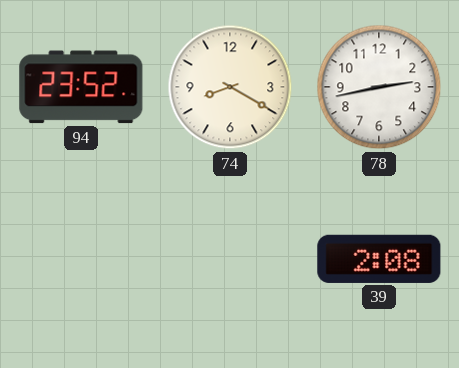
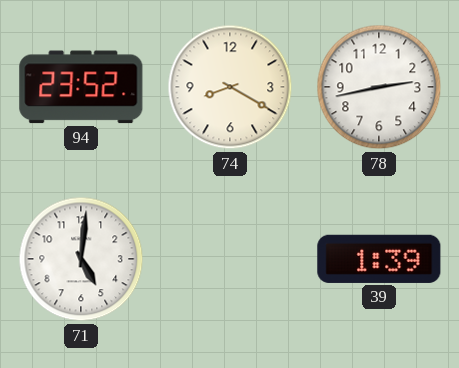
71: none -> 5:01 (81, 259)
39: 2:08 -> 1:39 (379, 259)
